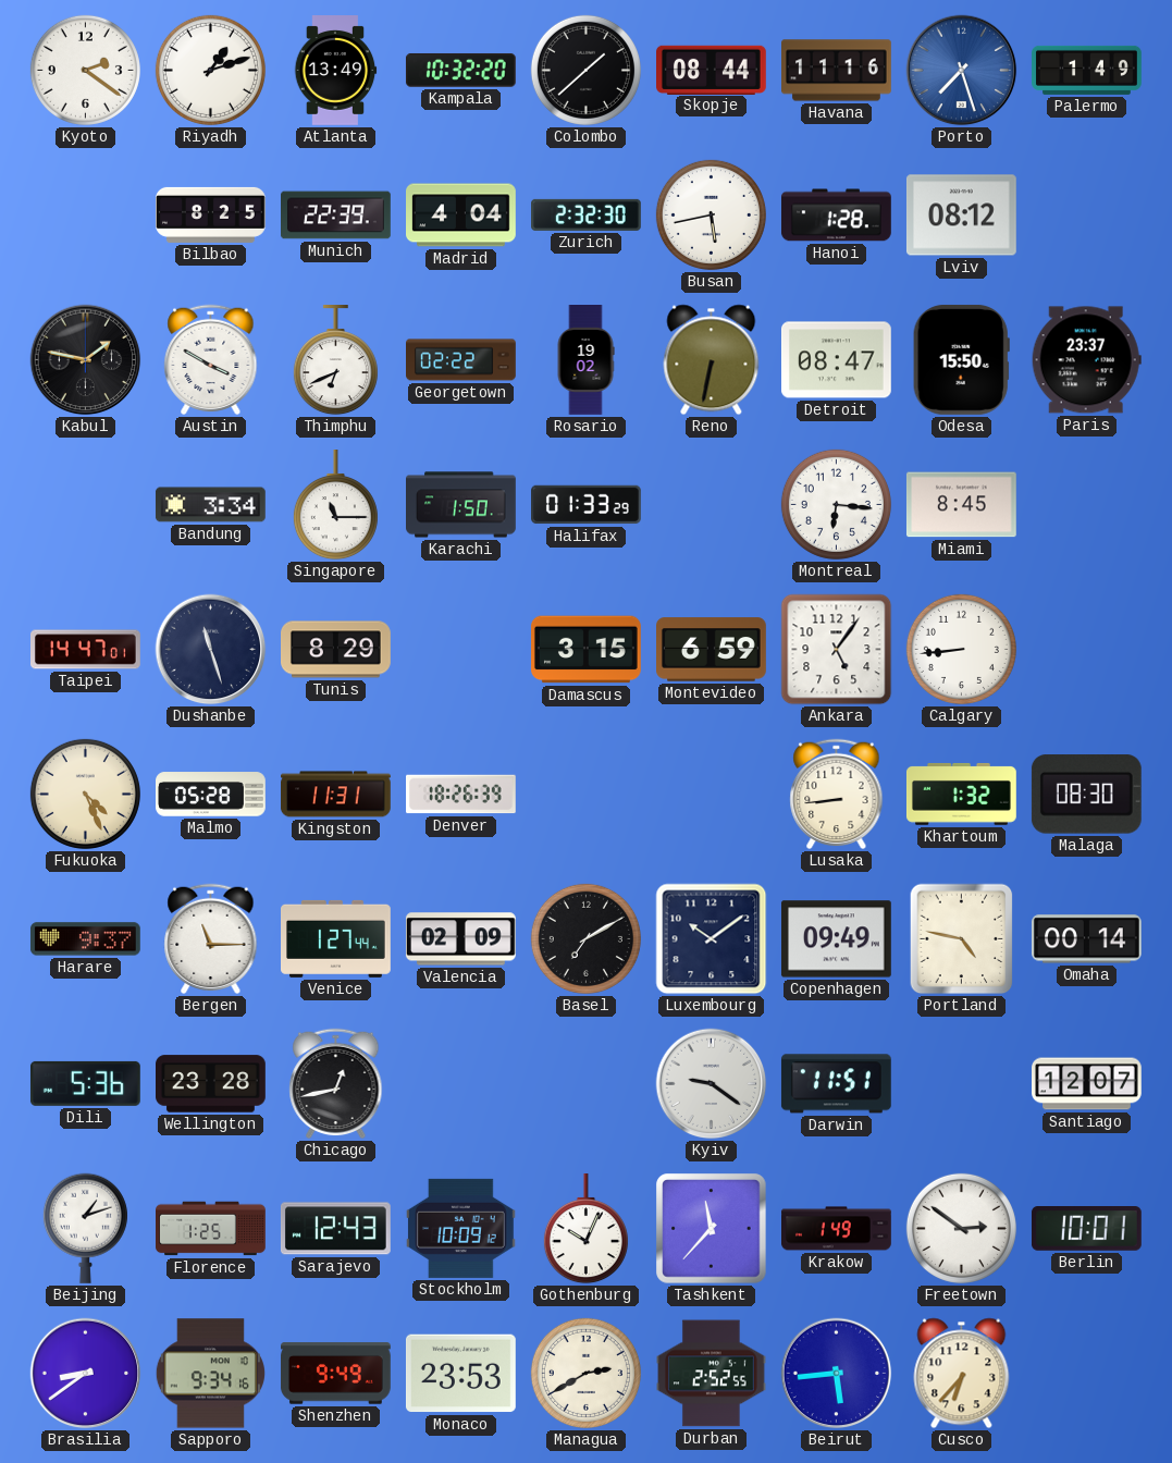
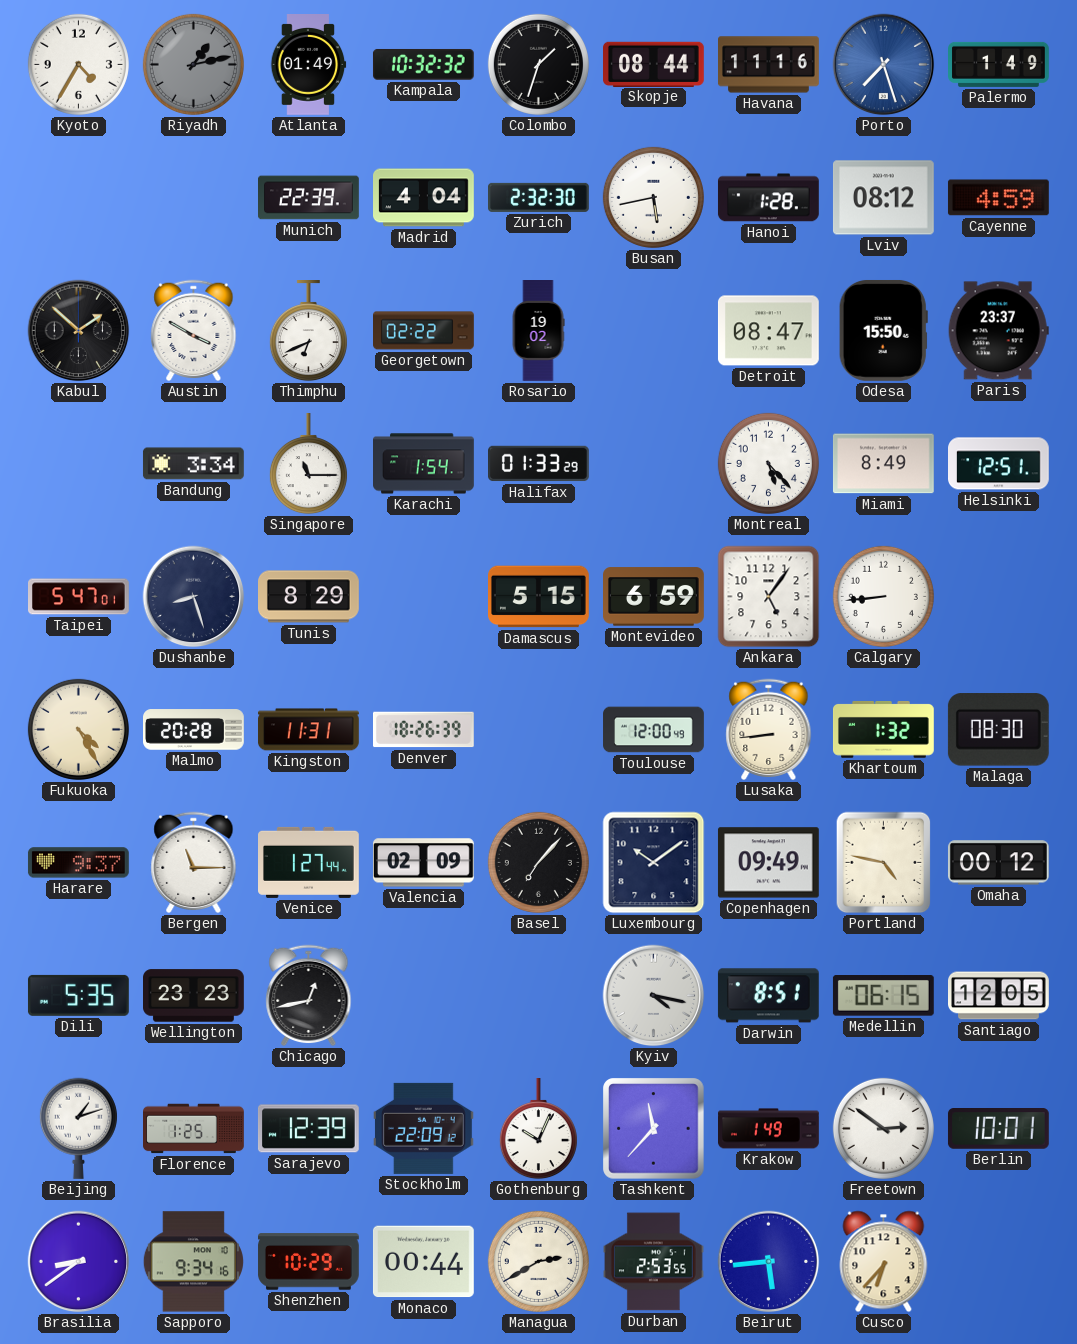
Kyoto: 2:21 -> 4:35 (78, 64)
Riyadh: 1:12 -> 1:13 (193, 64)
Riyadh dial: white -> grey (193, 64)
Atlanta: 13:49 -> 01:49 (308, 65)
Kampala: 10:32:20 -> 10:32:32 (423, 64)
Colombo: 1:38 -> 1:33 (538, 64)
Bilbao: 8:25 -> none (211, 214)
Cayenne: none -> 4:59 (998, 198)
Kabul: 1:47 -> 1:52 (79, 331)
Reno: 6:32 -> none (712, 360)
Karachi: 1:50 -> 1:54 (424, 464)
Montreal: 6:16 -> 5:23 (768, 463)
Miami: 8:45 -> 8:49 (883, 464)
Helsinki: none -> 12:51 (999, 464)
Taipei: 14:47 -> 5:47 (79, 597)
Dushanbe: 11:27 -> 8:27 (194, 597)
Damascus: 3:15 -> 5:15 (539, 597)
Fukuoka: 4:26 -> 4:25 (78, 729)
Malmo: 05:28 -> 20:28 (194, 730)
Toulouse: none -> 12:00 (654, 730)
Basel: 7:10 -> 7:07 (538, 862)
Omaha: 00:14 -> 00:12 (998, 863)
Dili: 5:36 -> 5:35 (78, 995)
Wellington: 23:28 -> 23:23 (194, 996)
Kyiv: 9:21 -> 4:17 (654, 996)
Darwin: 11:51 -> 8:51 (768, 996)
Medellin: none -> 06:15 (883, 996)
Santiago: 12:07 -> 12:05 (999, 996)
Sarajevo: 12:43 -> 12:39 (308, 1129)
Stockholm: 10:09 -> 22:09 (423, 1128)
Shenzhen: 9:49 -> 10:29 (309, 1262)
Monaco: 23:53 -> 00:44 (423, 1262)
Durban: 2:52 -> 2:53 (654, 1262)
